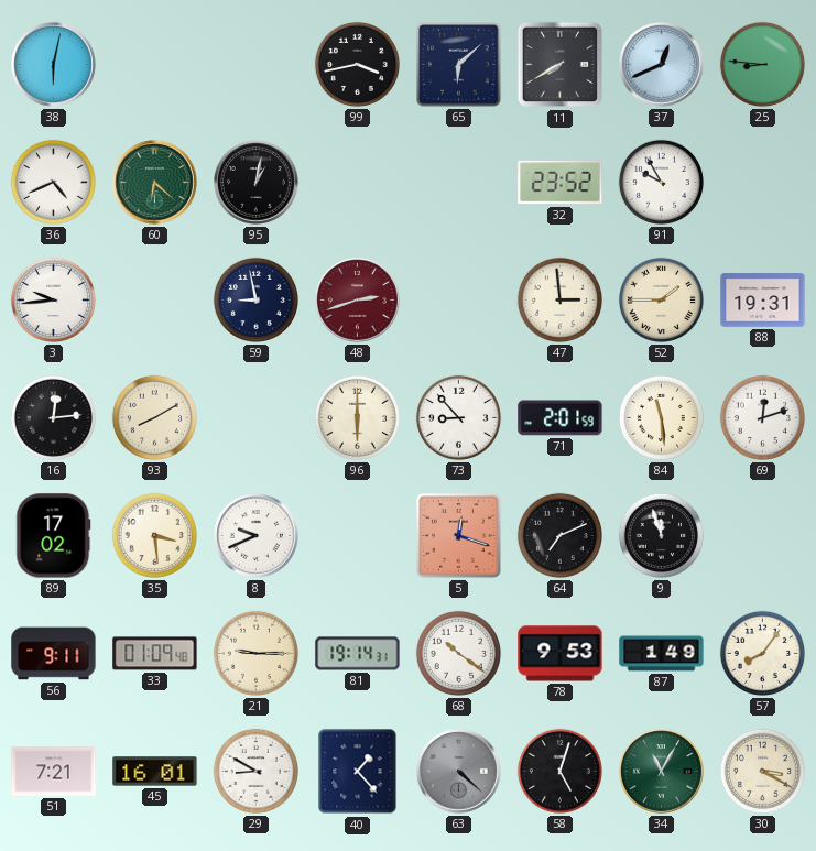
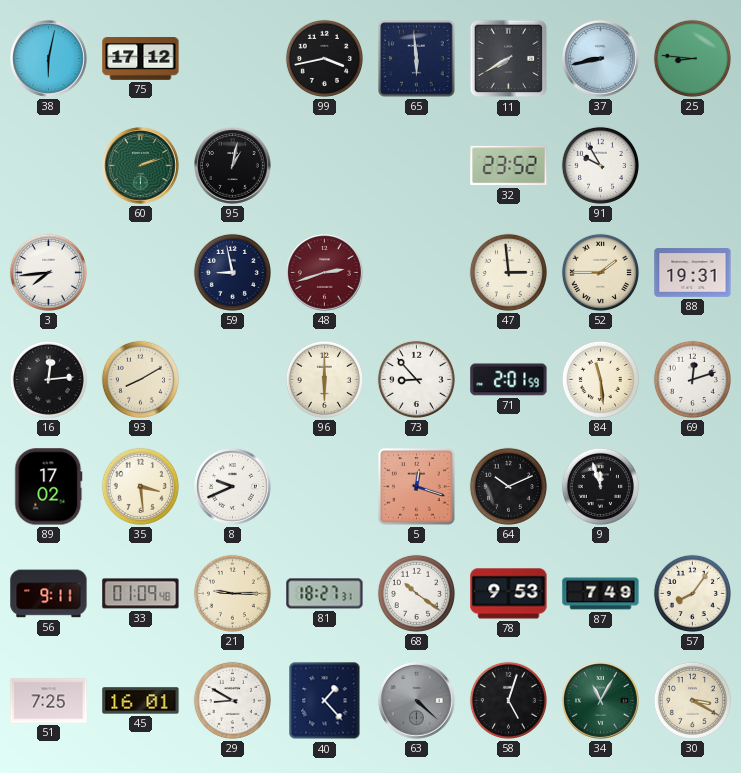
75: none -> 17:12 (141, 59)
65: 6:08 -> 5:59 (417, 59)
37: 12:41 -> 8:43 (601, 59)
36: 4:41 -> none (53, 182)
60: 6:22 -> 2:12 (141, 166)
3: 9:44 -> 7:44 (48, 272)
64: 7:11 -> 10:11 (508, 486)
81: 19:14 -> 18:27 (325, 594)
87: 1:49 -> 7:49 (601, 594)
51: 7:21 -> 7:25 (49, 701)
